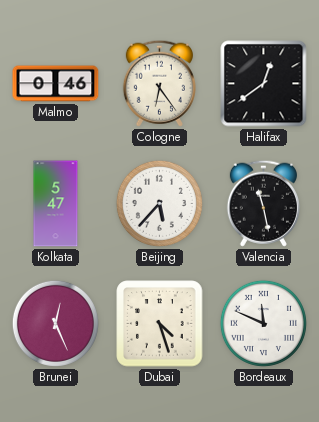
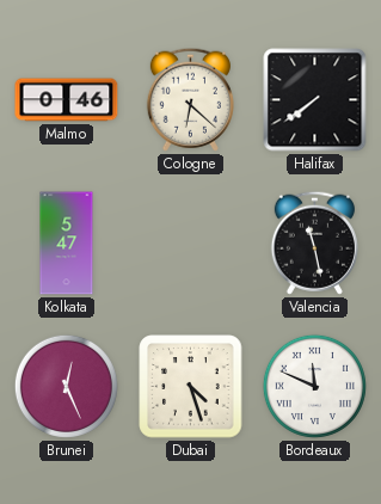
Cologne: 6:24 -> 6:22 (190, 99)
Halifax: 12:39 -> 7:39 (315, 100)
Beijing: 5:37 -> none (159, 203)
